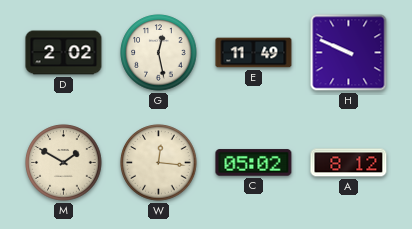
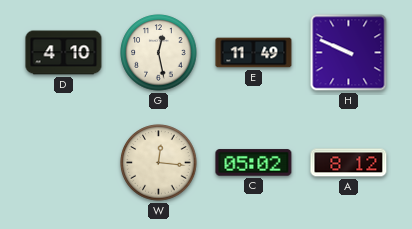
D: 2:02 -> 4:10 (64, 53)
M: 1:50 -> none (64, 163)
